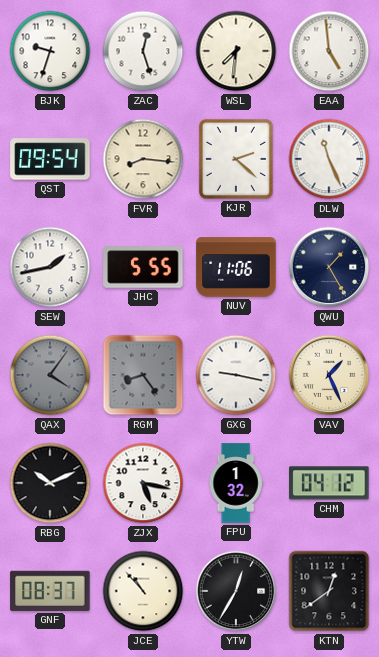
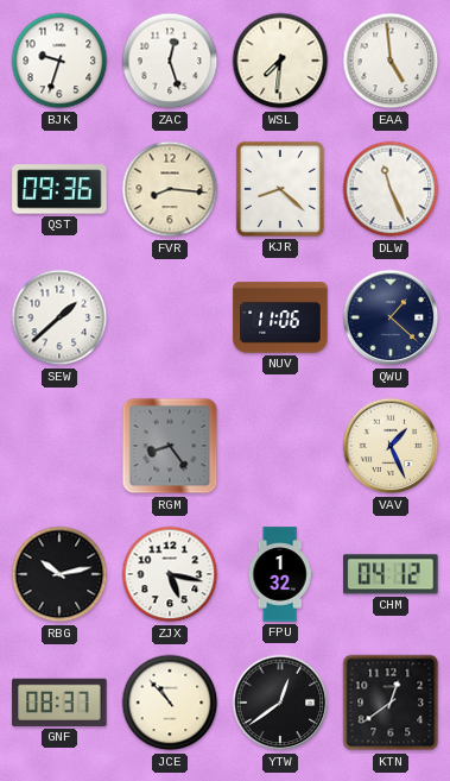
QST: 09:54 -> 09:36 (59, 189)
KJR: 2:22 -> 8:22 (280, 189)
SEW: 1:43 -> 1:38 (59, 317)
JHC: 5:55 -> none (143, 267)
QWU: 1:25 -> 1:22 (391, 317)
QAX: 4:06 -> none (50, 375)
GXG: 9:17 -> none (236, 375)
RBG: 10:11 -> 10:13 (59, 574)
YTW: 12:35 -> 12:39 (280, 703)
